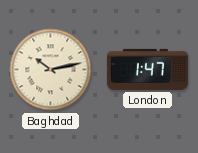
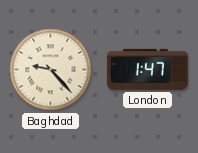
Baghdad: 10:13 -> 9:23 (51, 70)
